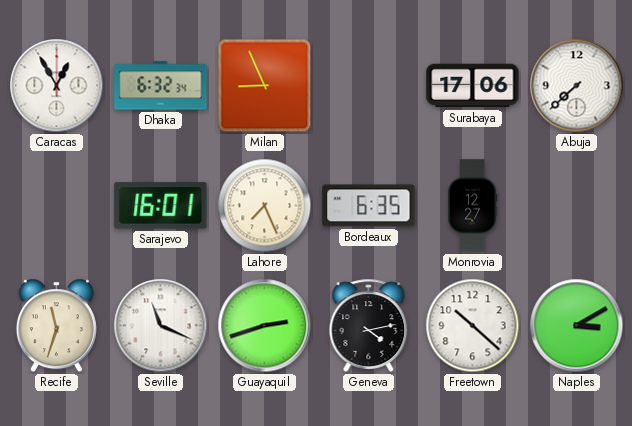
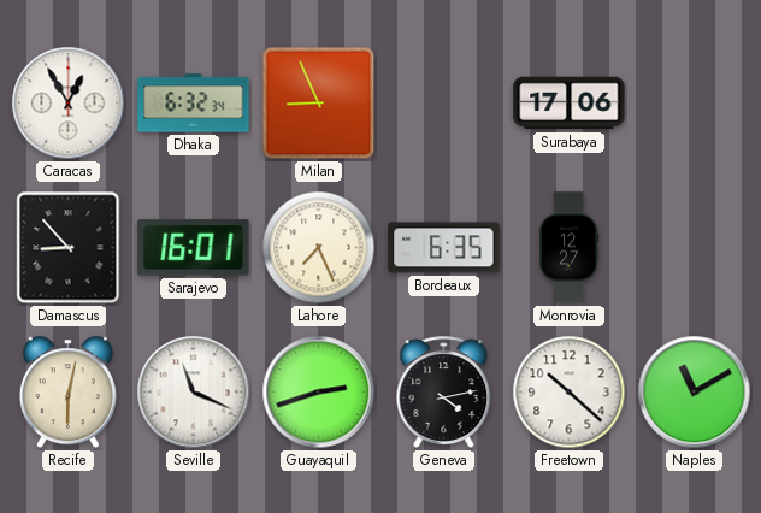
Abuja: 7:38 -> none (577, 86)
Damascus: none -> 8:53 (69, 248)
Recife: 11:33 -> 6:02 (67, 393)
Naples: 3:10 -> 11:10 (695, 393)
